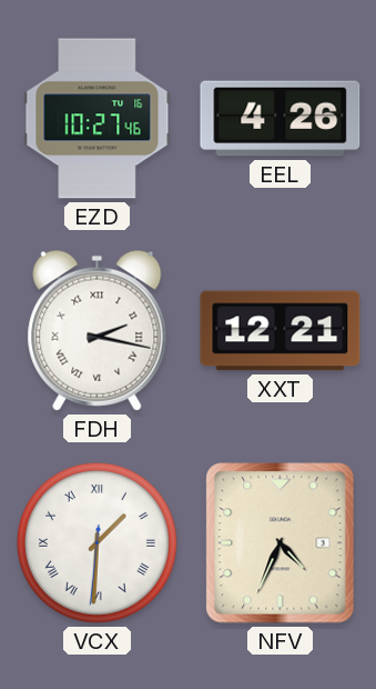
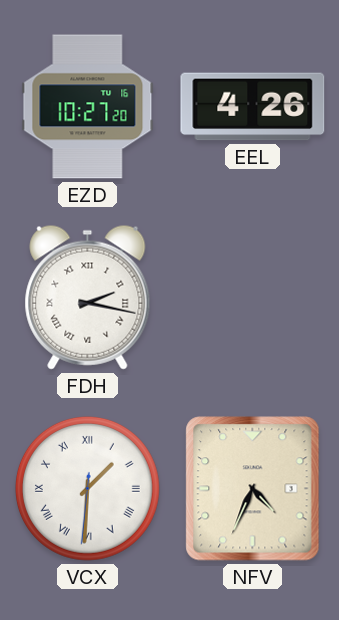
EZD: 10:27:46 -> 10:27:20 (88, 107)
XXT: 12:21 -> none (281, 331)
